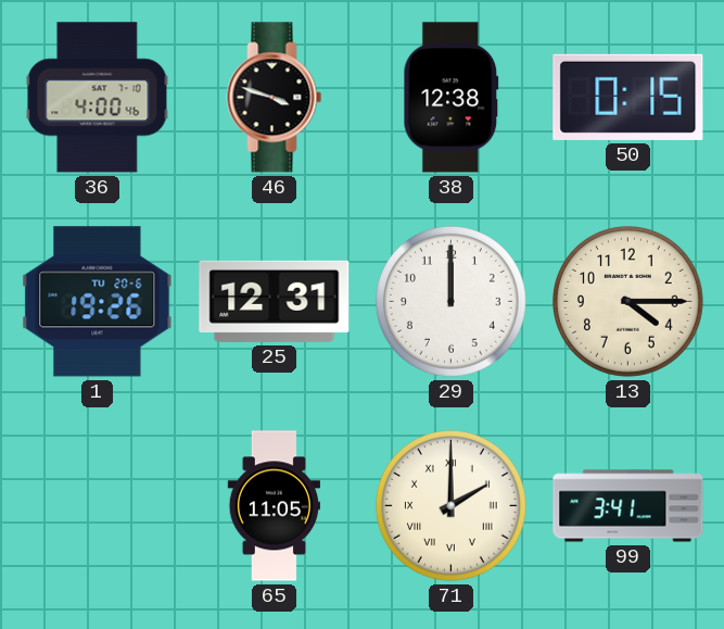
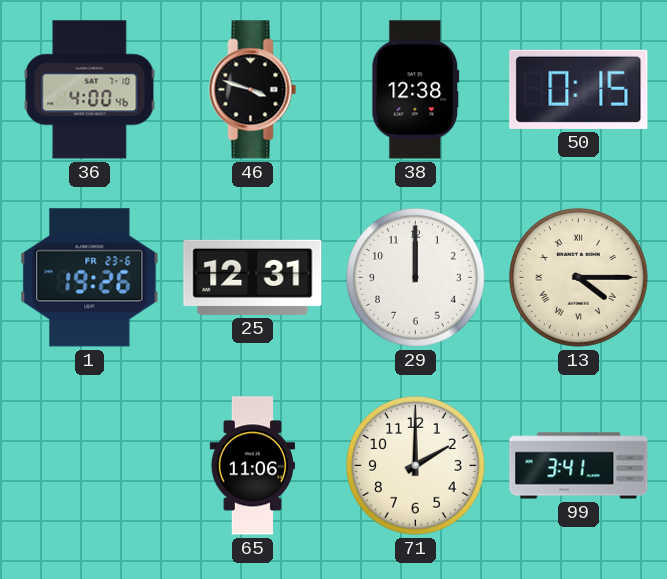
1 date: TU 20-6 -> FR 23-6 (90, 278)
13 numerals: Arabic -> Roman (578, 277)
65: 11:05 -> 11:06 (252, 466)
71 numerals: Roman -> Arabic (415, 465)
